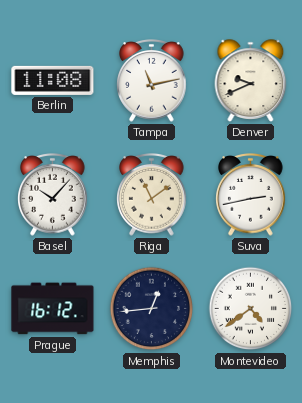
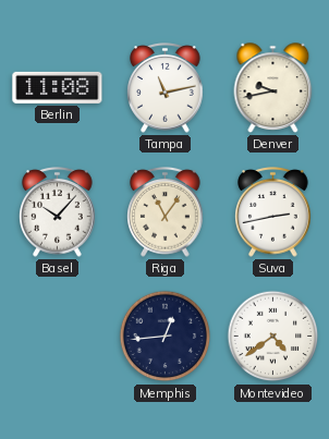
Denver: 9:41 -> 9:43 (273, 88)
Riga: 11:09 -> 11:06 (166, 212)
Prague: 16:12 -> none (53, 309)
